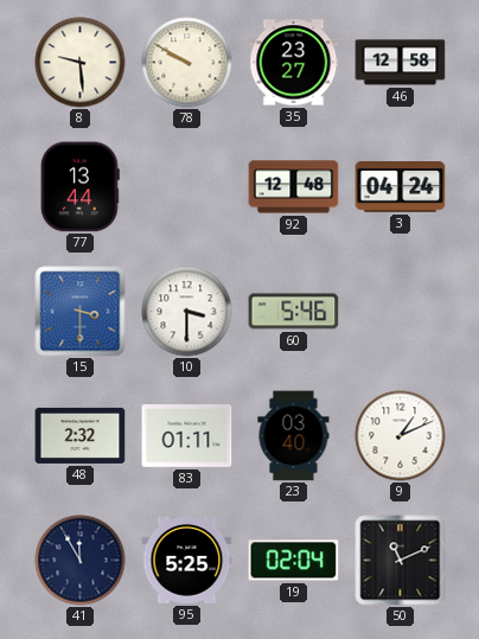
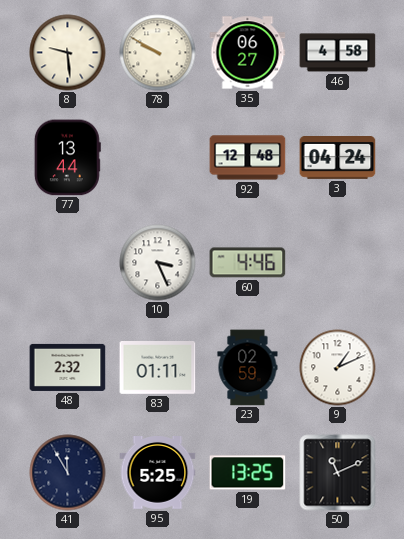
35: 23:27 -> 06:27 (248, 53)
46: 12:58 -> 4:58 (338, 53)
15: 3:30 -> none (81, 312)
10: 3:30 -> 3:26 (158, 263)
60: 5:46 -> 4:46 (248, 263)
23: 03:40 -> 02:59 (248, 368)
19: 02:04 -> 13:25 (248, 473)
